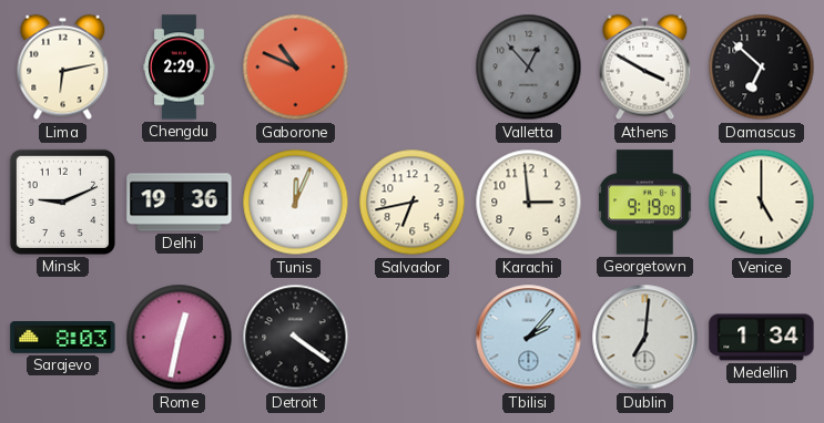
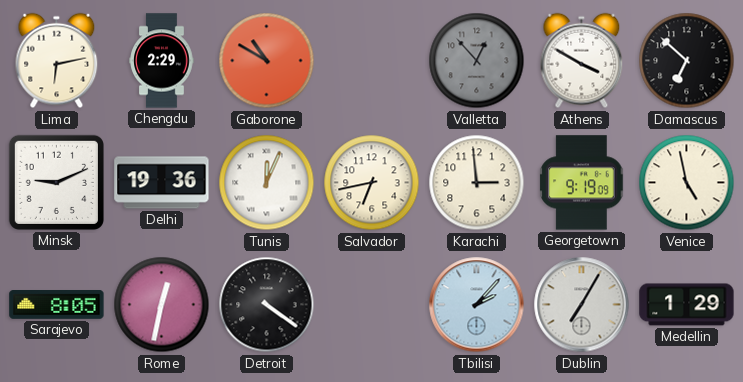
Gaborone: 10:49 -> 10:50 (267, 61)
Venice: 5:00 -> 4:58 (687, 183)
Sarajevo: 8:03 -> 8:05 (57, 305)
Dublin: 7:01 -> 7:05 (582, 305)
Medellin: 1:34 -> 1:29 (687, 305)
